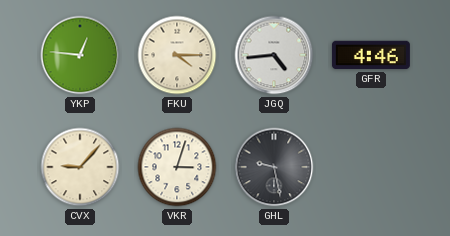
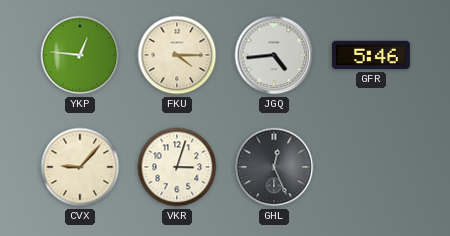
GFR: 4:46 -> 5:46 (371, 55)
GHL: 9:28 -> 12:26 (274, 167)
